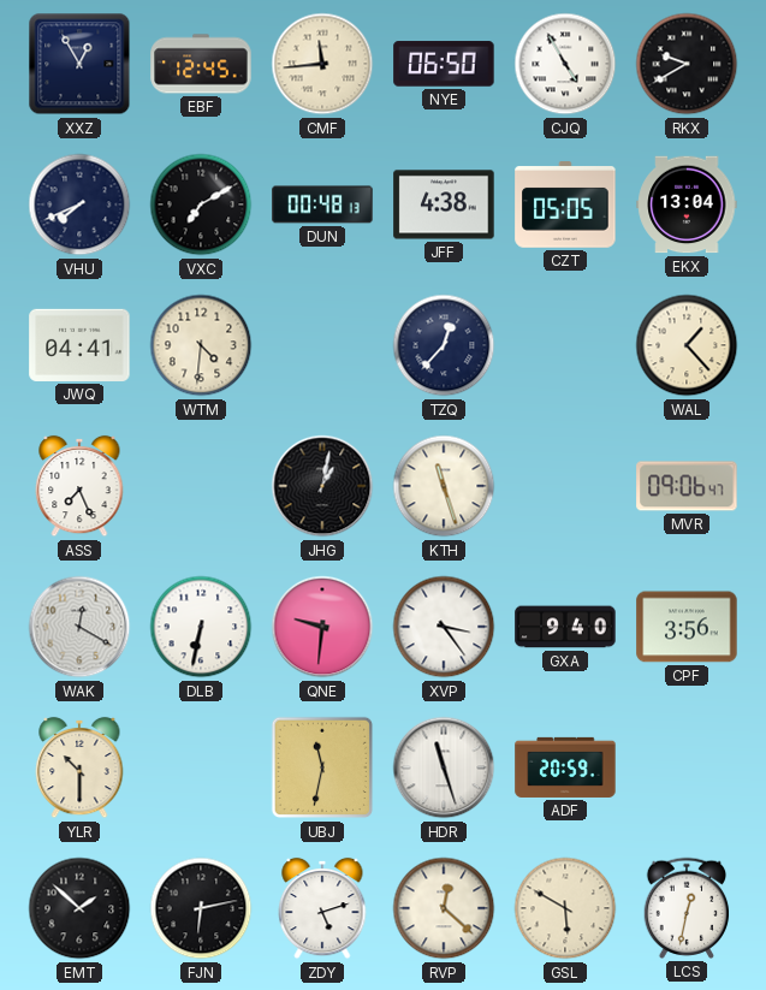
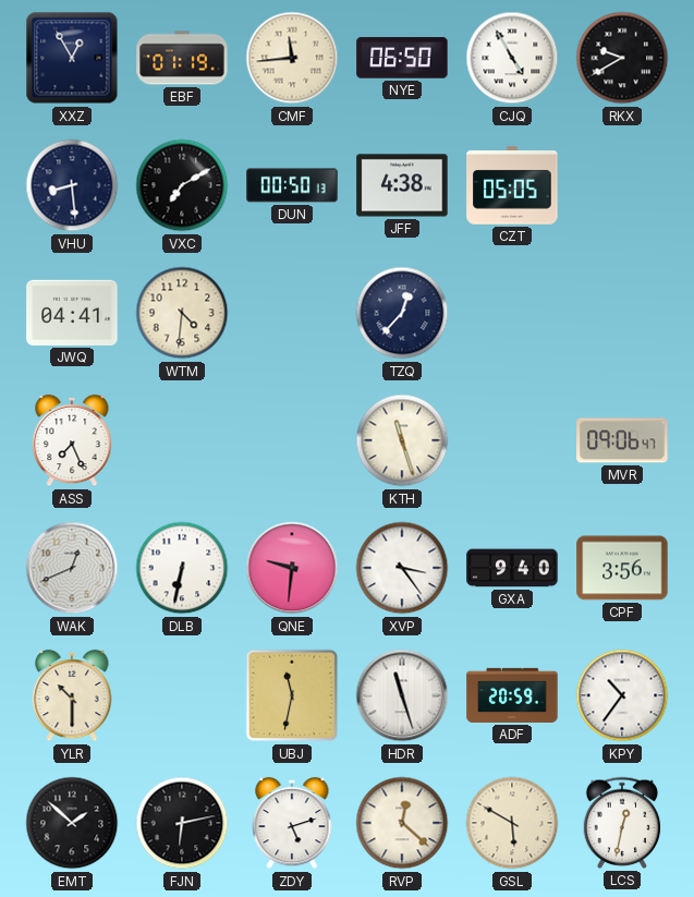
EBF: 12:45 -> 01:19 (182, 58)
VHU: 7:41 -> 8:29 (72, 185)
DUN: 00:48 -> 00:50 (292, 185)
EKX: 13:04 -> none (687, 204)
WAL: 1:23 -> none (687, 345)
JHG: 1:02 -> none (322, 486)
WAK: 12:20 -> 12:41 (72, 568)
KPY: none -> 10:36 (622, 695)
